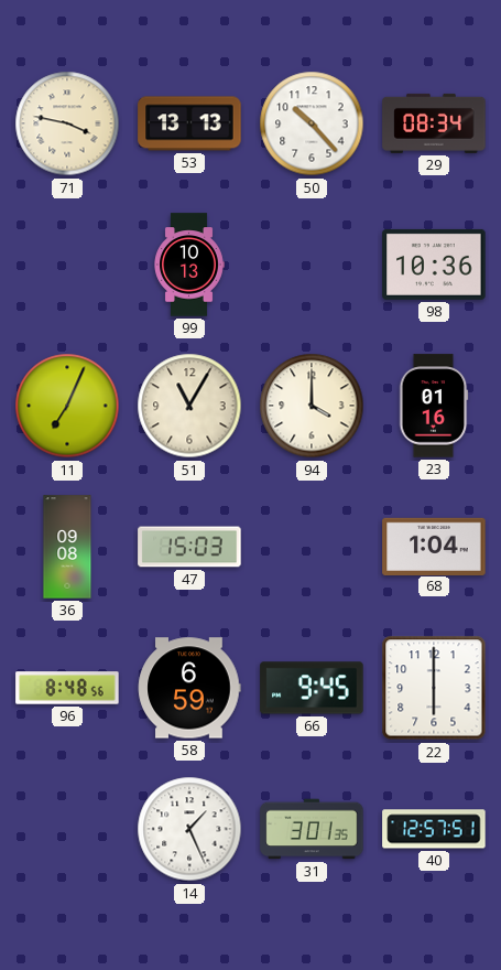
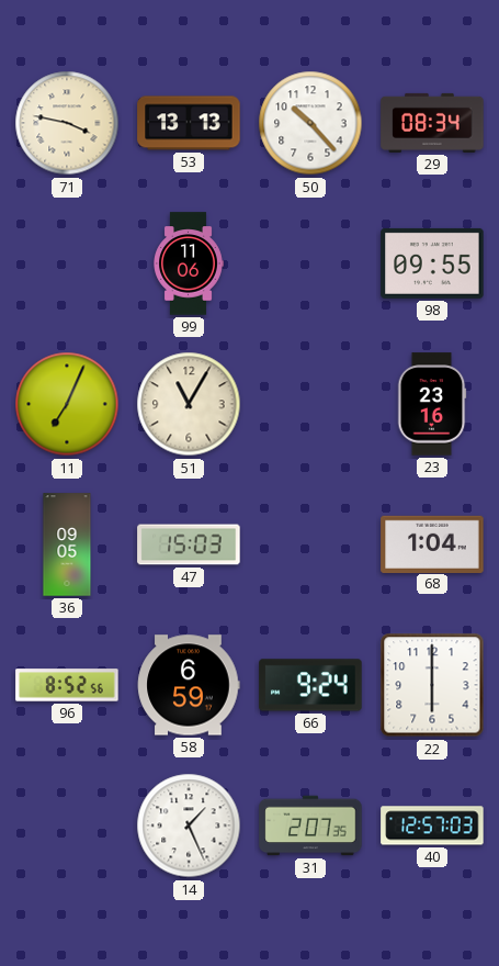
99: 10:13 -> 11:06 (189, 263)
98: 10:36 -> 09:55 (432, 263)
94: 4:00 -> none (312, 406)
23: 01:16 -> 23:16 (432, 404)
36: 09:08 -> 09:05 (67, 544)
96: 8:48 -> 8:52 (67, 685)
66: 9:45 -> 9:24 (310, 685)
31: 3:01 -> 2:07 (310, 825)
40: 12:57:51 -> 12:57:03 (432, 825)
